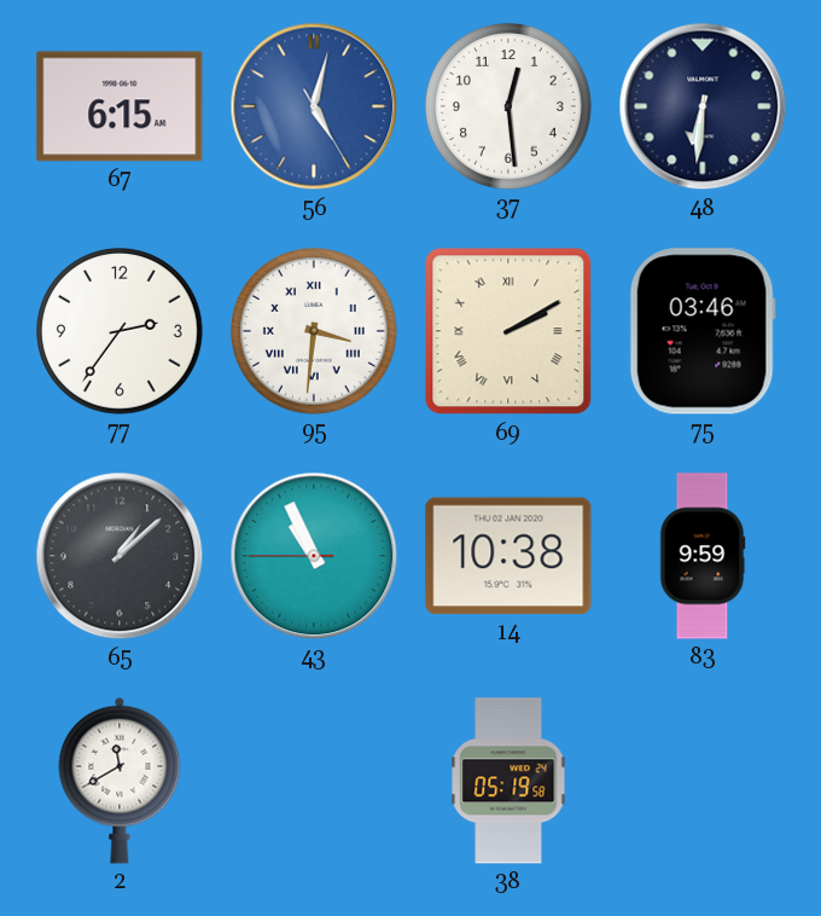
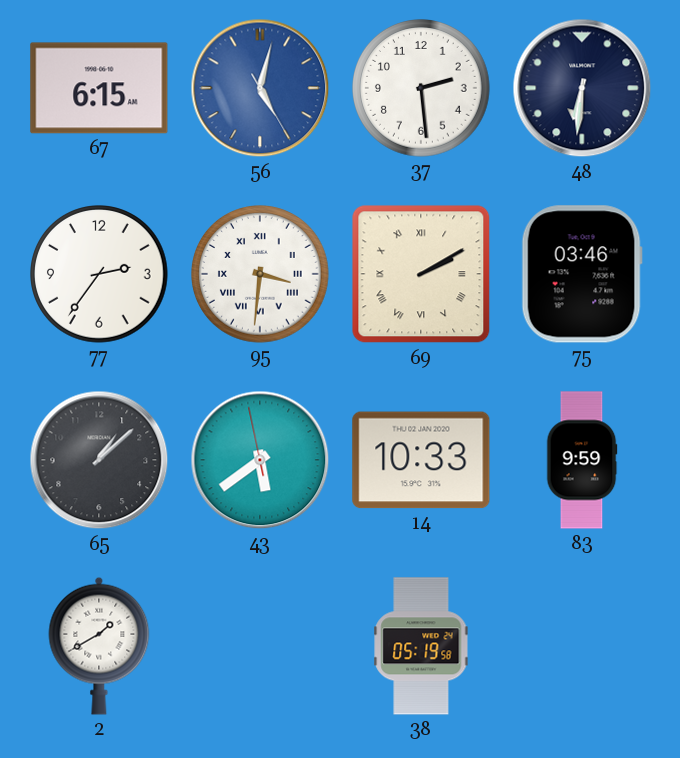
37: 12:29 -> 2:29 (422, 89)
43: 10:55 -> 5:38 (260, 460)
14: 10:38 -> 10:33 (421, 460)
2: 11:40 -> 1:40 (99, 646)
